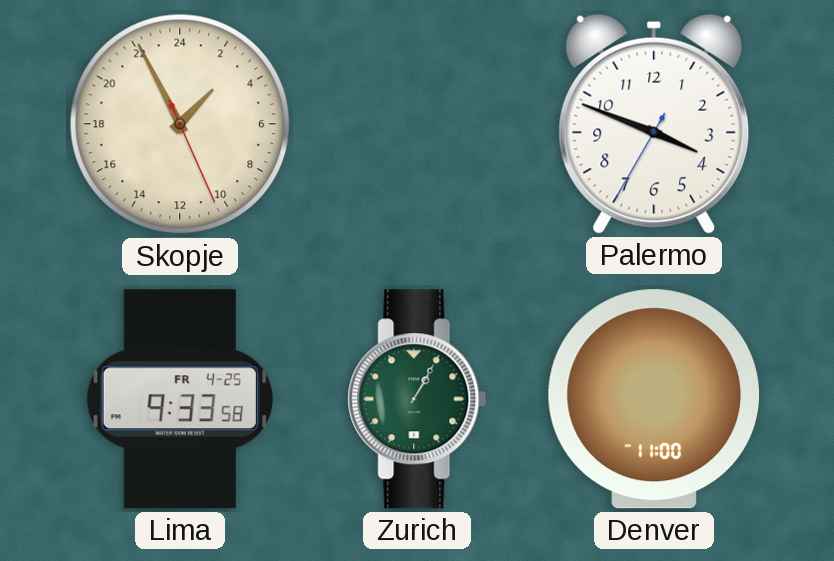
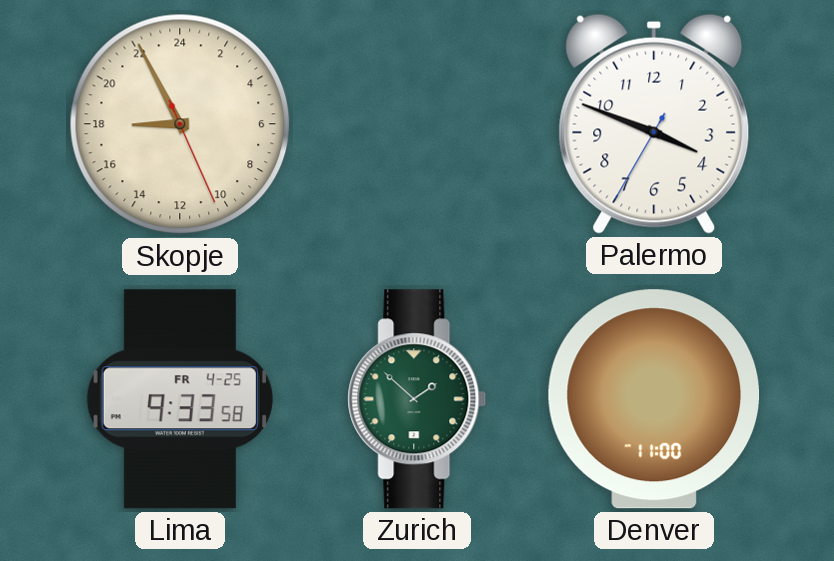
Skopje: 2:55 -> 17:55 (180, 124)
Zurich: 1:05 -> 1:52 (417, 399)
